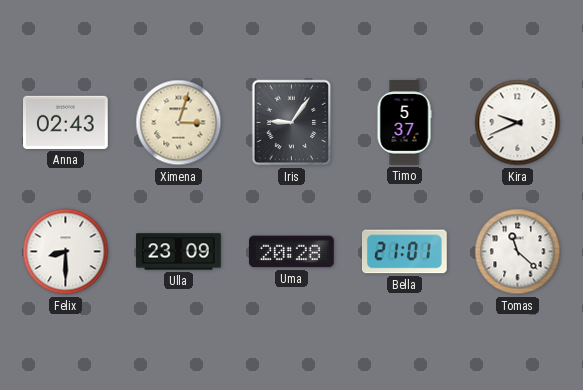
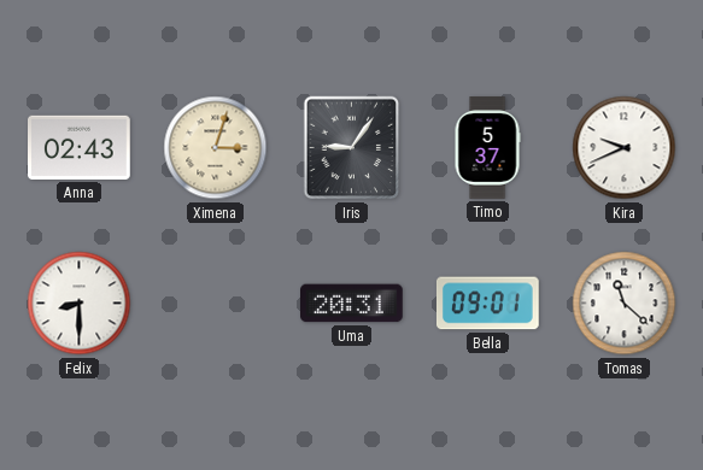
Ulla: 23:09 -> none (179, 252)
Uma: 20:28 -> 20:31 (352, 304)
Bella: 21:01 -> 09:01 (487, 304)
